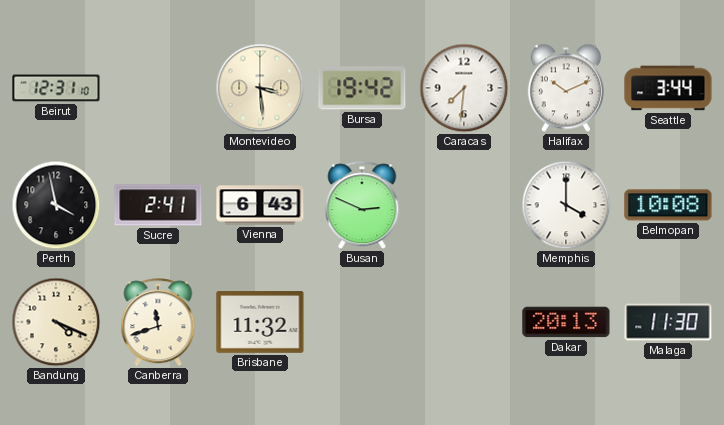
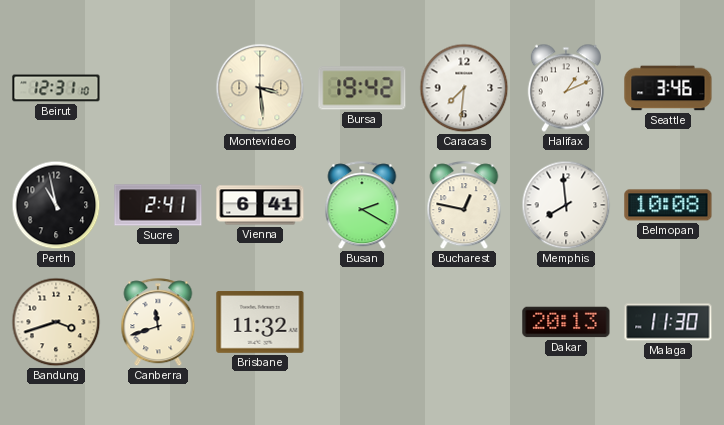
Halifax: 10:11 -> 1:11 (566, 88)
Seattle: 3:44 -> 3:46 (668, 88)
Perth: 3:58 -> 10:58 (56, 205)
Vienna: 6:43 -> 6:41 (260, 205)
Busan: 2:49 -> 2:20 (362, 206)
Bucharest: none -> 12:47 (464, 206)
Memphis: 4:00 -> 7:59 (566, 205)
Bandung: 4:19 -> 3:42 (56, 322)
